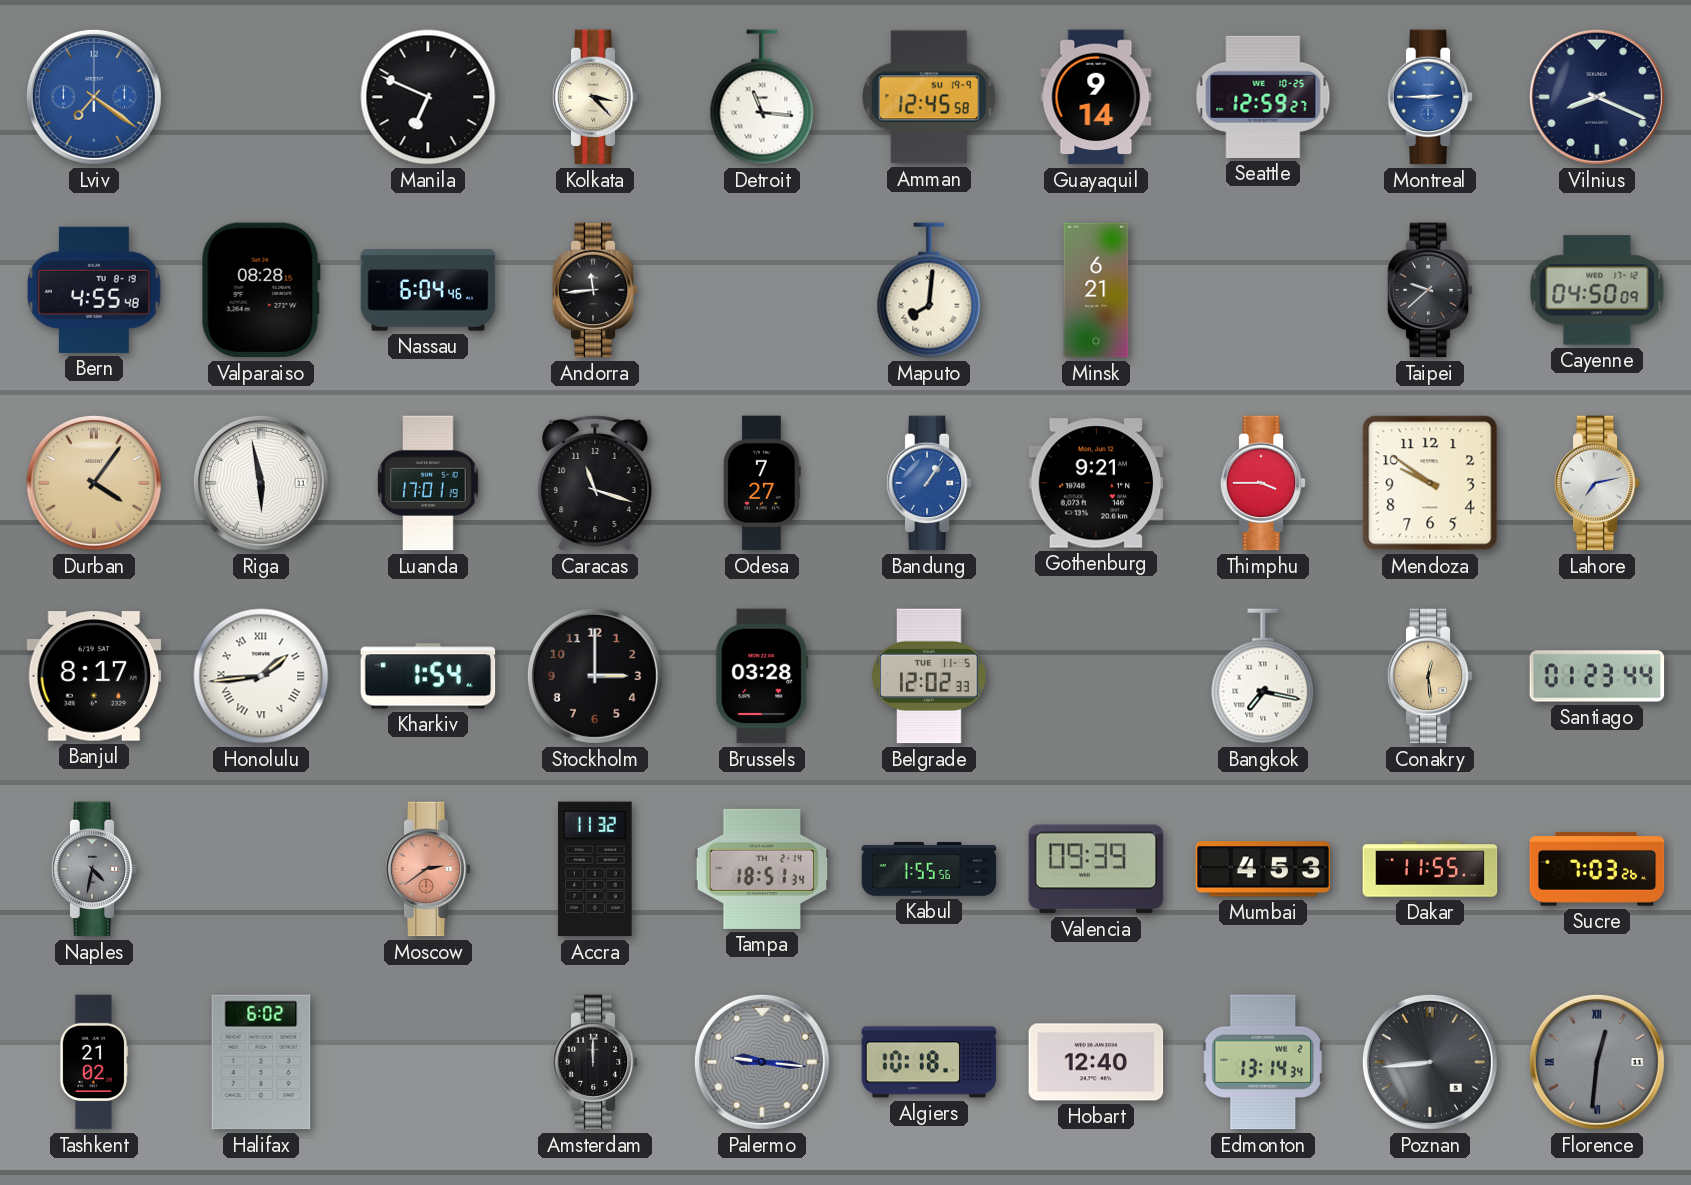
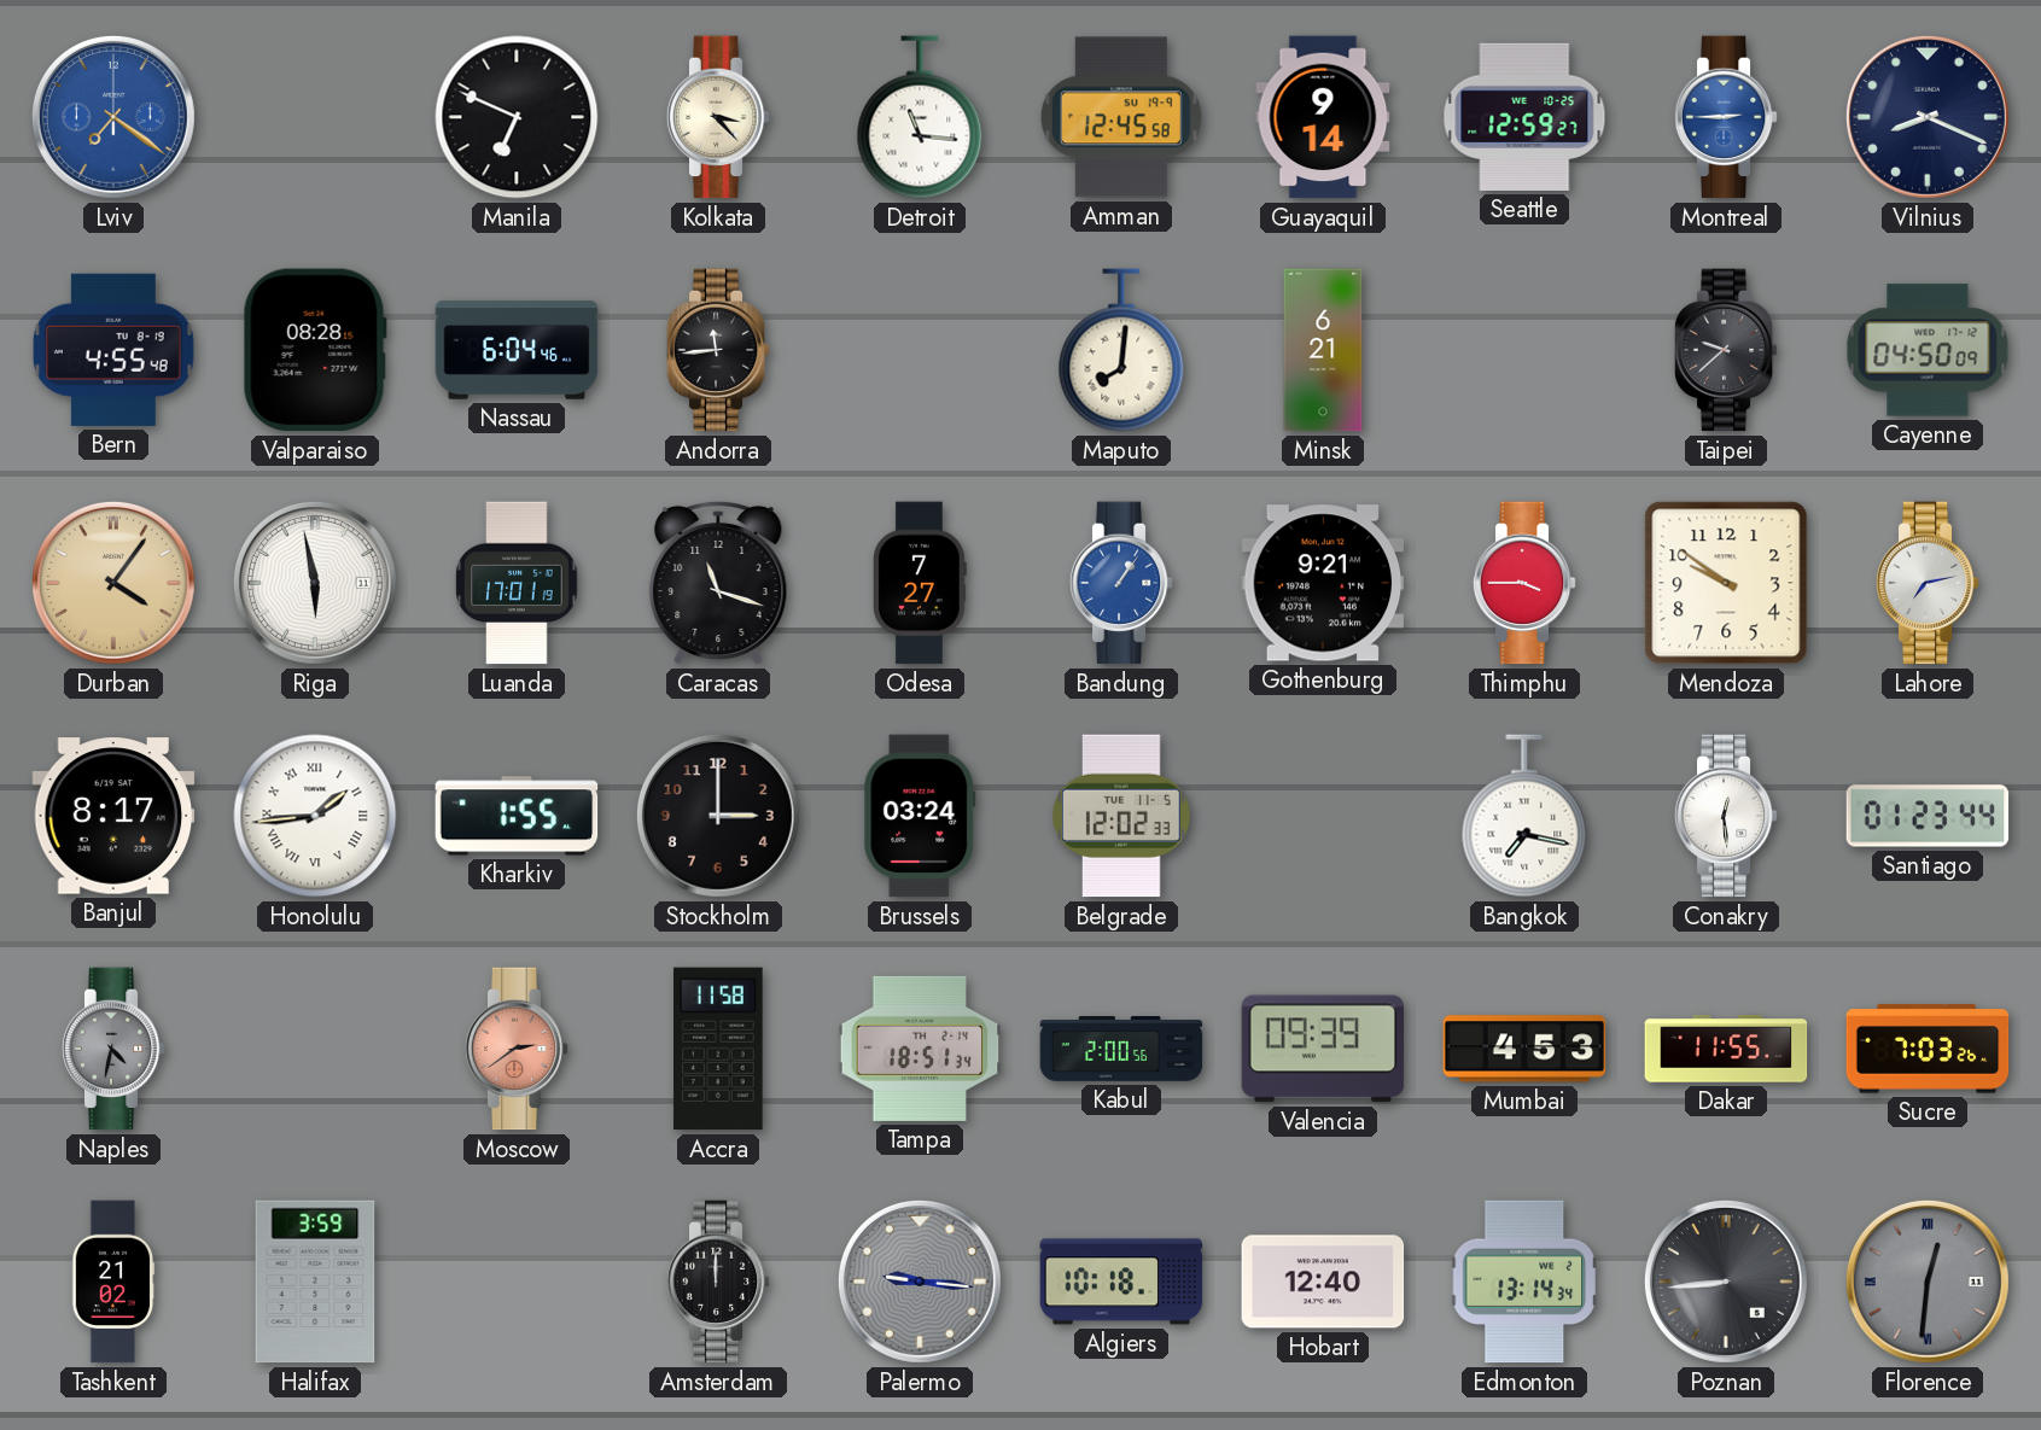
Kharkiv: 1:54 -> 1:55 (517, 816)
Brussels: 03:28 -> 03:24 (920, 816)
Conakry dial: champagne -> white (1726, 816)
Accra: 11:32 -> 11:58 (718, 1049)
Kabul: 1:55 -> 2:00 (1121, 1050)
Halifax: 6:02 -> 3:59 (315, 1282)
